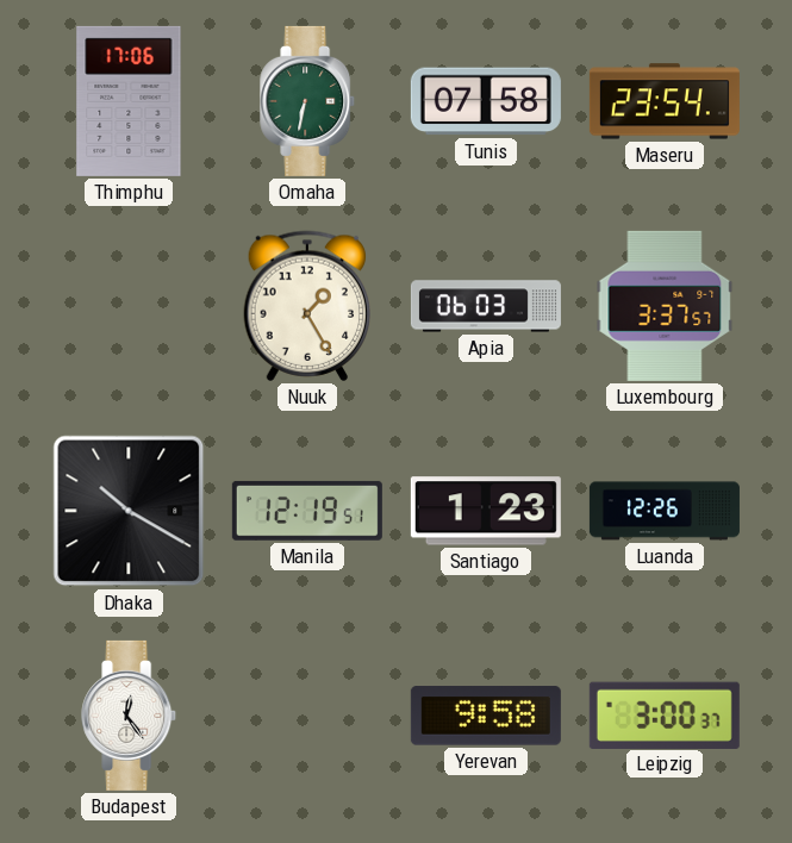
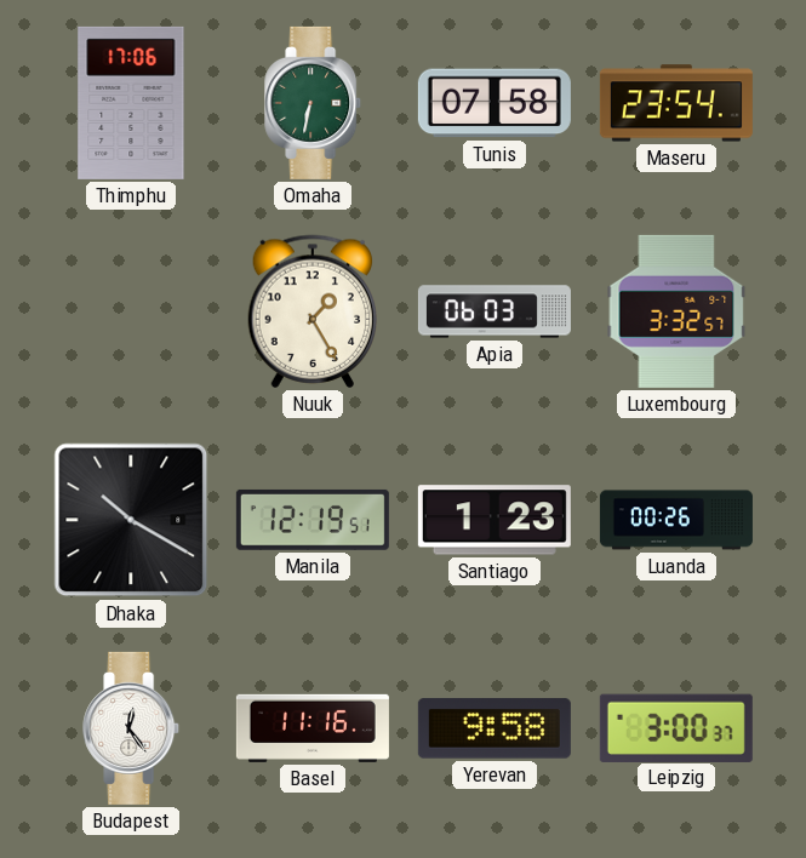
Luxembourg: 3:37 -> 3:32 (676, 311)
Luanda: 12:26 -> 00:26 (676, 520)
Basel: none -> 11:16 (313, 728)
